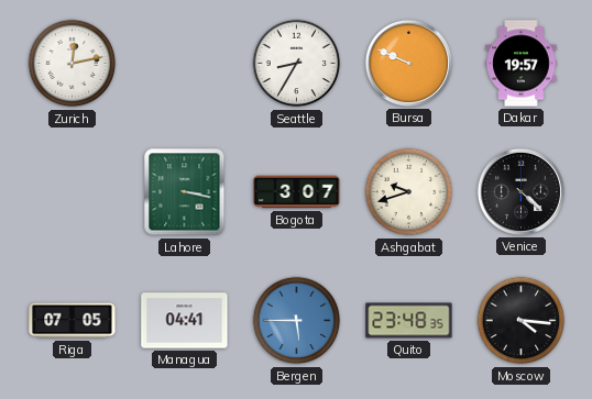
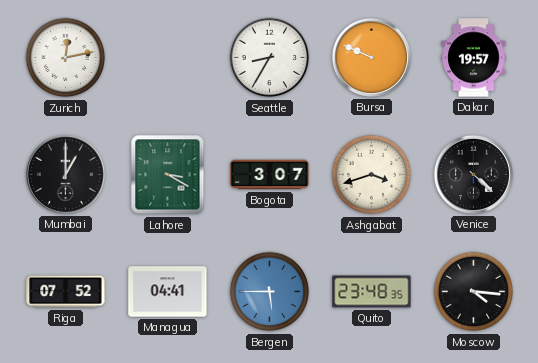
Mumbai: none -> 1:00 (65, 174)
Lahore: 3:17 -> 3:20 (168, 175)
Ashgabat: 9:42 -> 3:42 (372, 175)
Riga: 07:05 -> 07:52 (66, 292)
